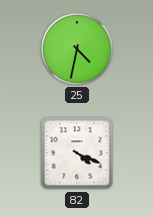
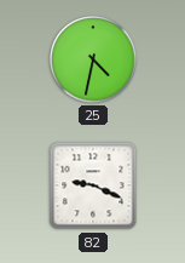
82: 4:19 -> 9:19 (93, 185)
